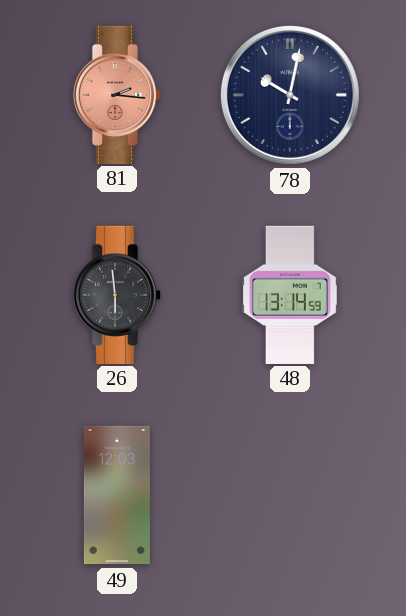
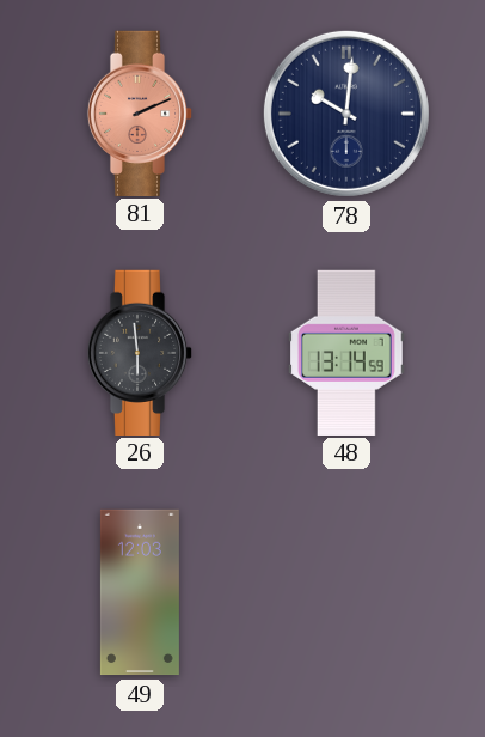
81: 2:16 -> 2:11 (140, 112)
78: 10:02 -> 10:01 (346, 114)
